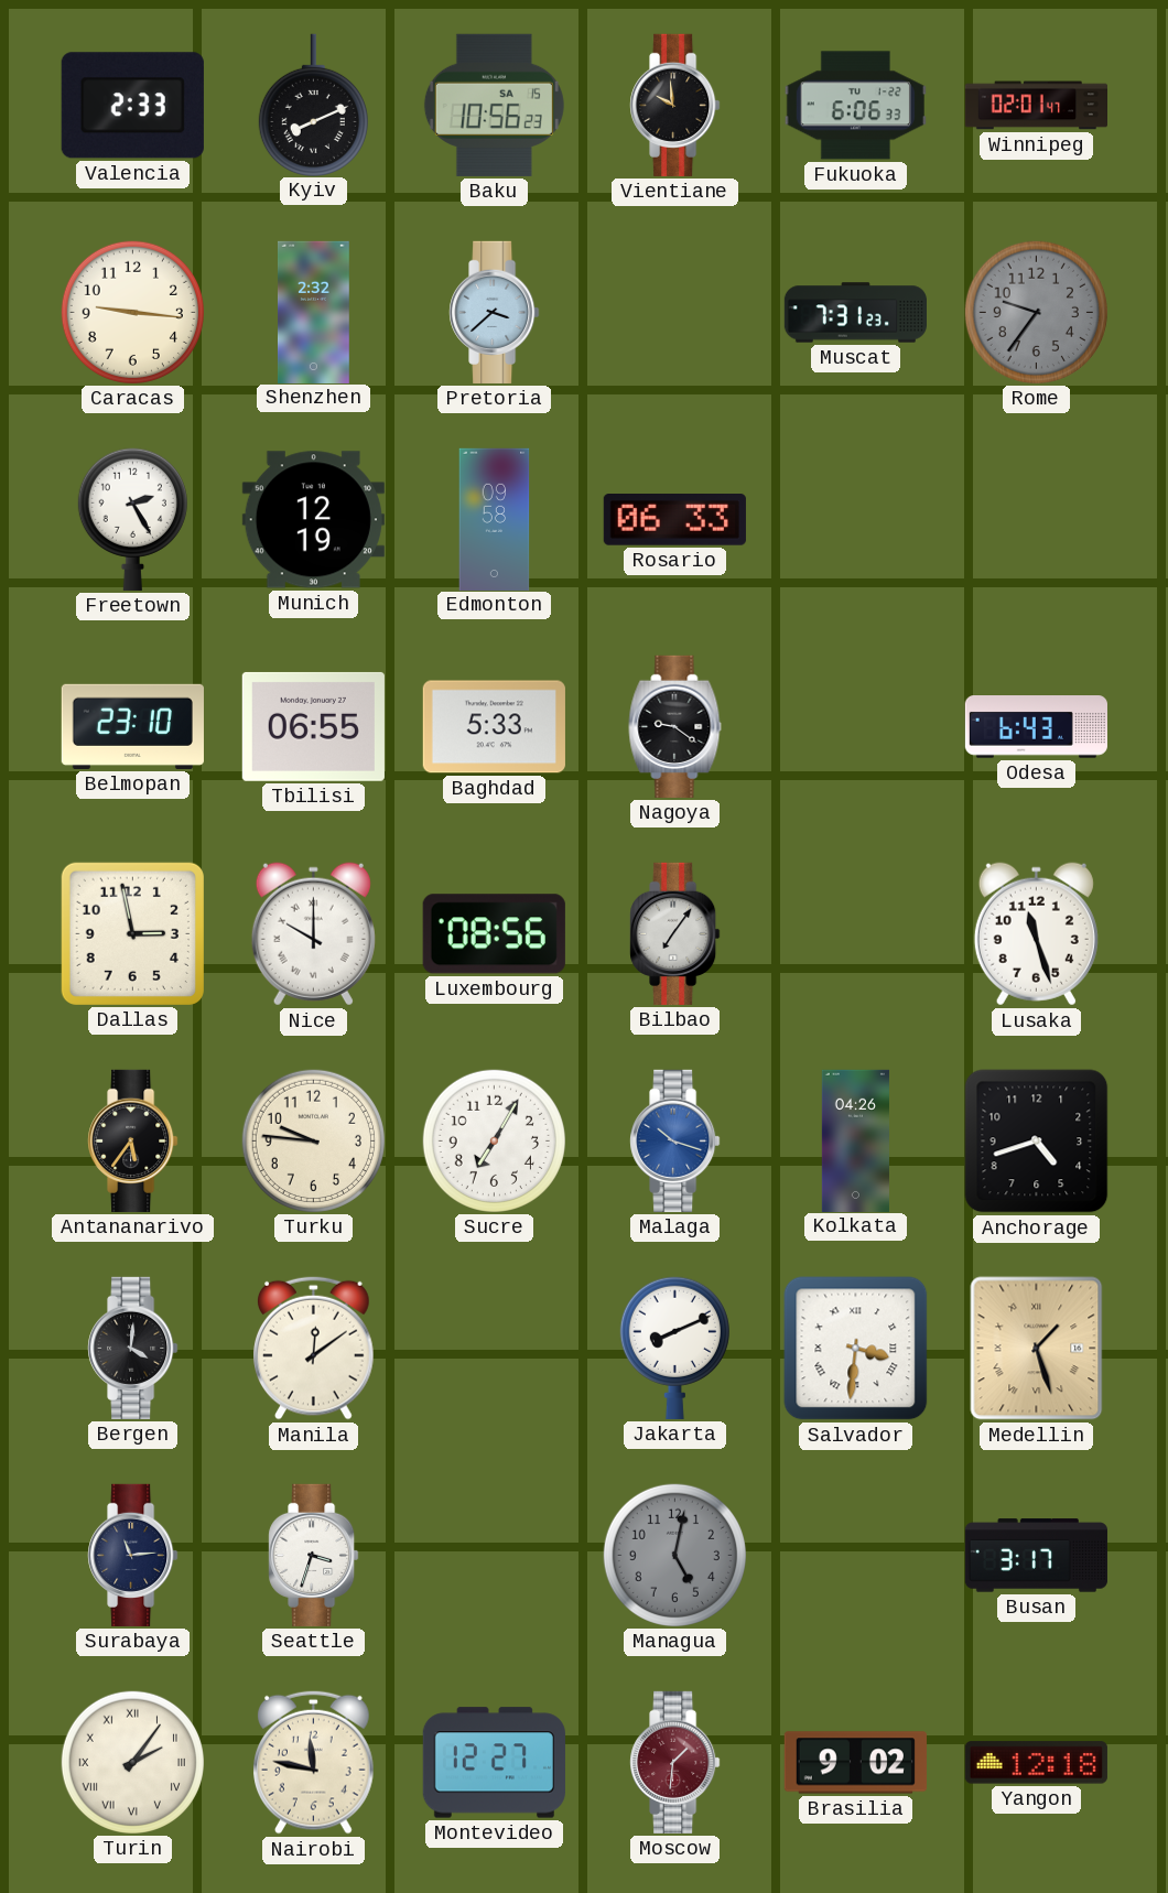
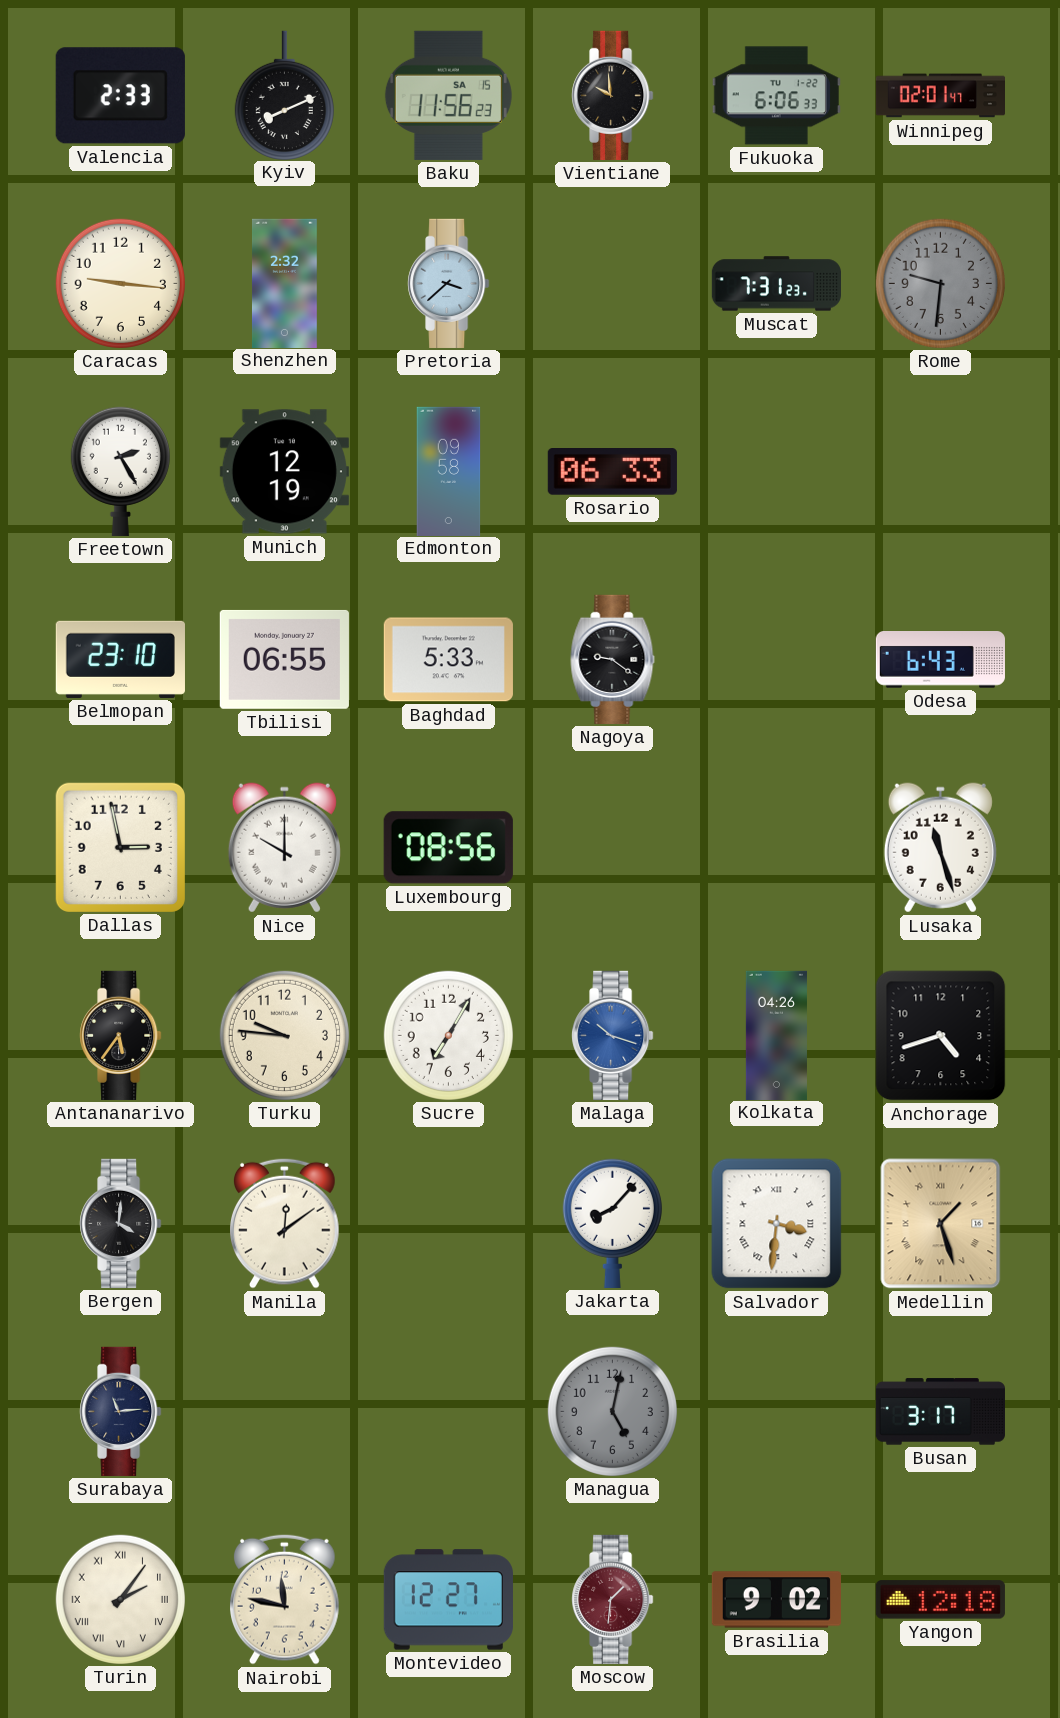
Baku: 10:56 -> 11:56 (448, 95)
Rome: 9:36 -> 9:31 (940, 283)
Bilbao: 7:06 -> none (675, 933)
Jakarta: 8:11 -> 8:07 (612, 1223)
Seattle: 3:33 -> none (314, 1555)
